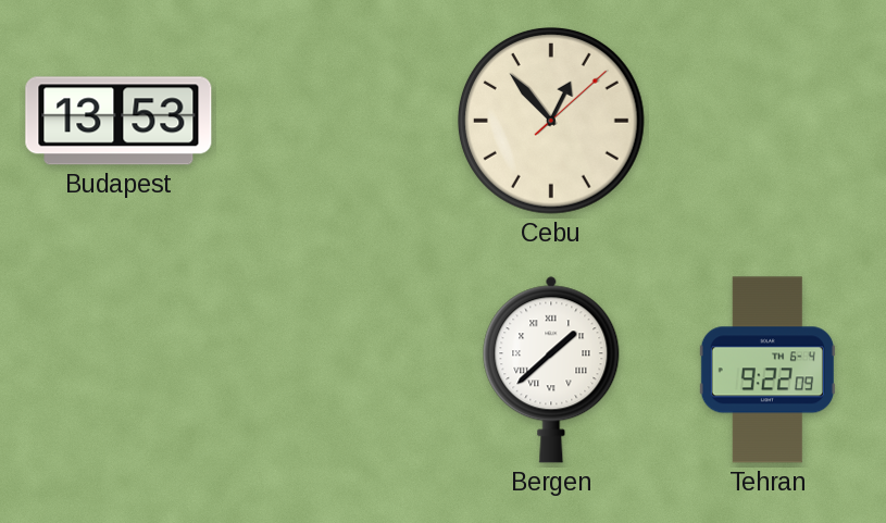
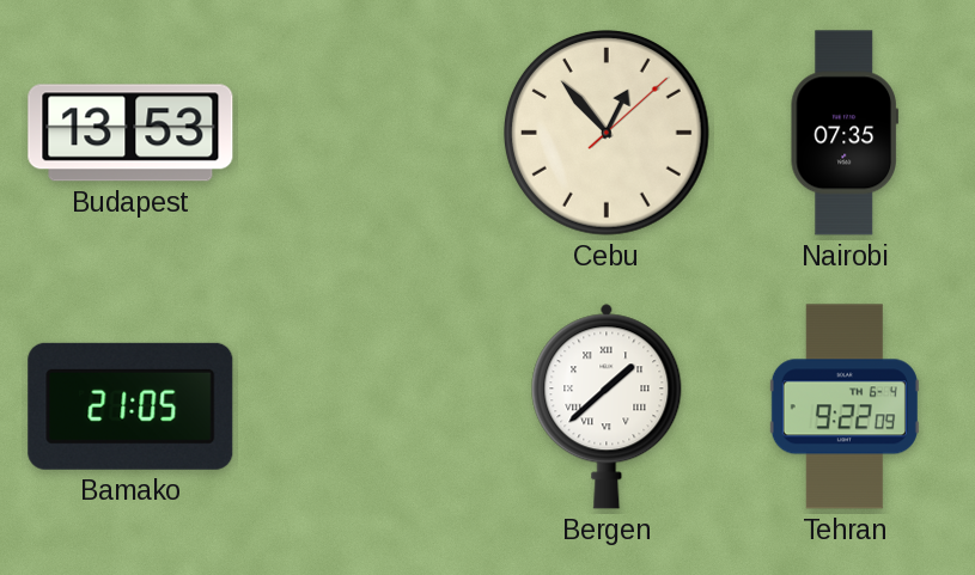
Nairobi: none -> 07:35 (843, 133)
Bamako: none -> 21:05 (130, 406)
